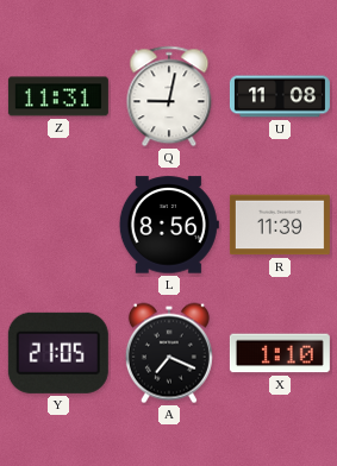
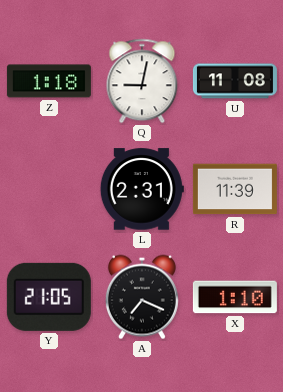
Z: 11:31 -> 1:18 (49, 81)
L: 8:56 -> 2:31 (142, 189)
